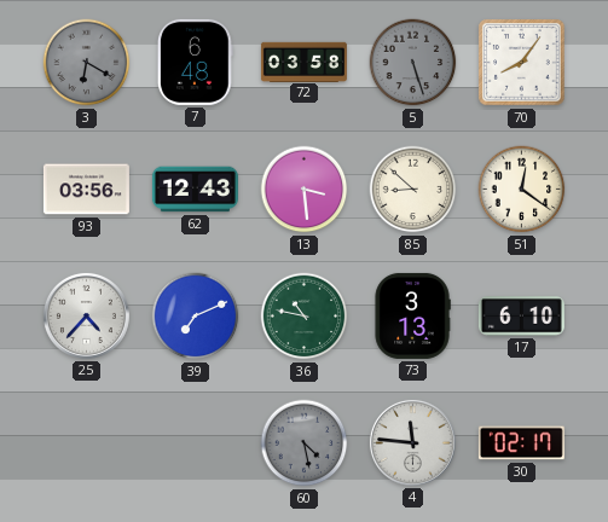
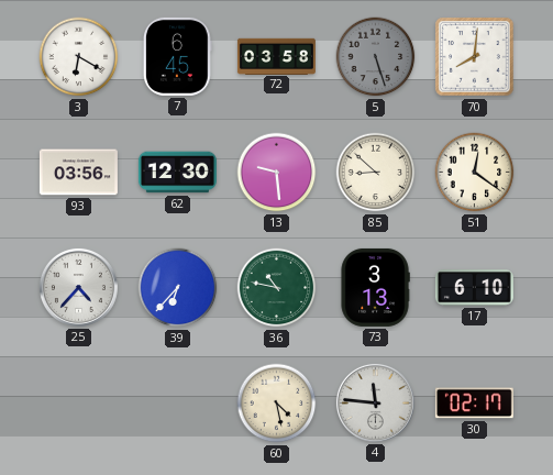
3 dial: grey -> white (79, 57)
7: 6:48 -> 6:45 (177, 56)
70: 8:06 -> 8:01 (475, 57)
62: 12:43 -> 12:30 (177, 173)
13: 3:29 -> 9:29 (277, 173)
39: 7:11 -> 6:37 (178, 288)
60 dial: grey -> cream (277, 404)
